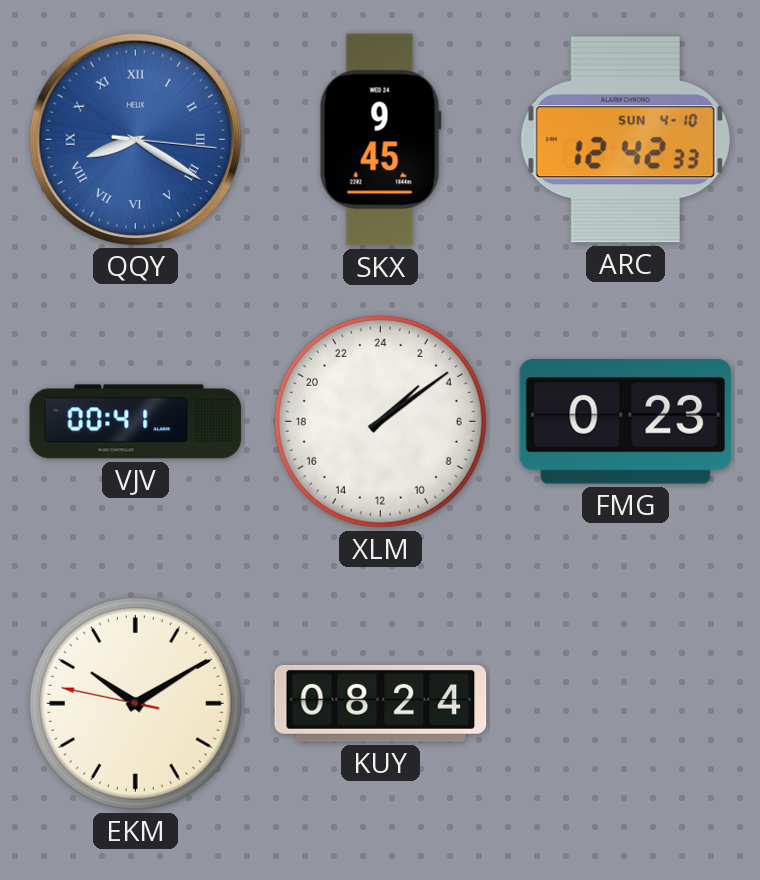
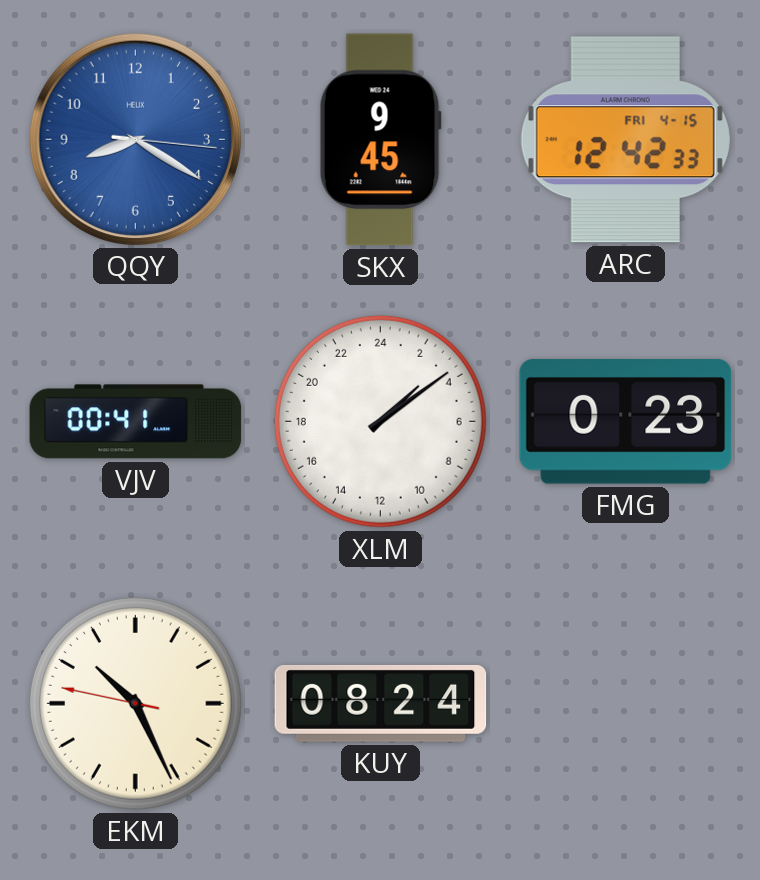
QQY numerals: Roman -> Arabic (135, 139)
ARC date: SUN 4-10 -> FRI 4-15 (625, 140)
EKM: 10:09 -> 10:25 (135, 703)
